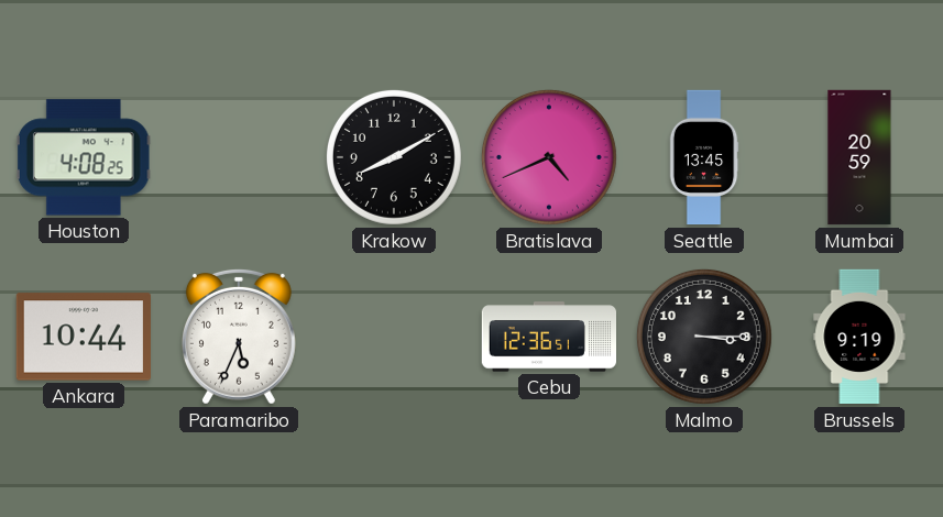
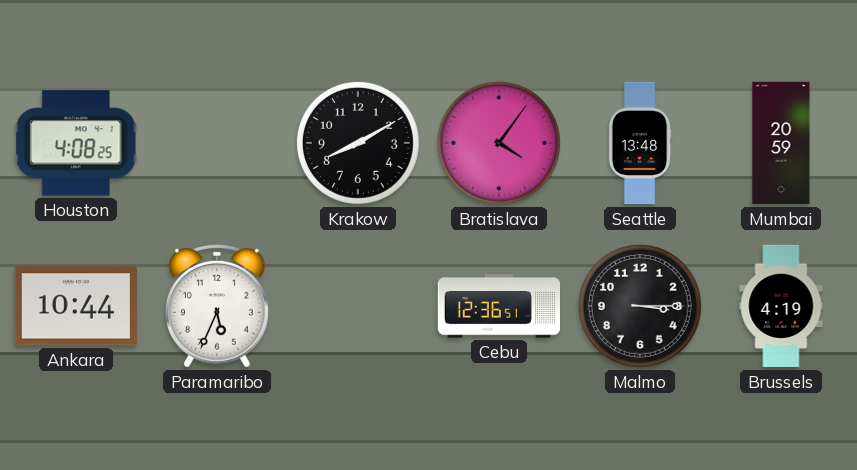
Bratislava: 4:41 -> 4:06 (499, 143)
Seattle: 13:45 -> 13:48 (640, 143)
Brussels: 9:19 -> 4:19 (781, 306)
